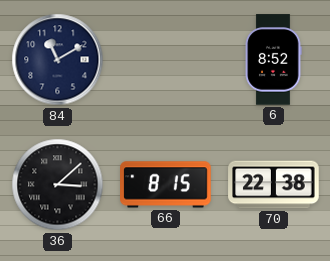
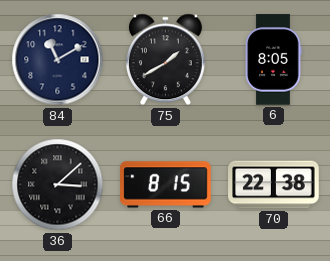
75: none -> 1:40 (165, 60)
6: 8:52 -> 8:05 (273, 60)
